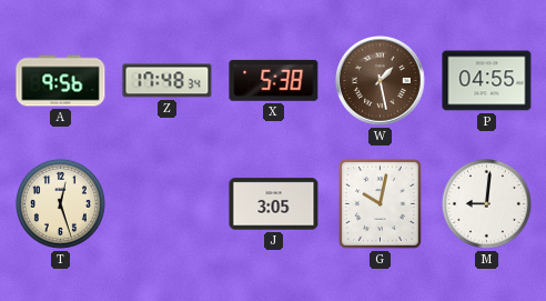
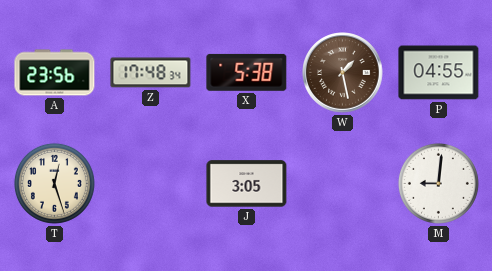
A: 9:56 -> 23:56 (55, 73)
G: 10:02 -> none (380, 203)
